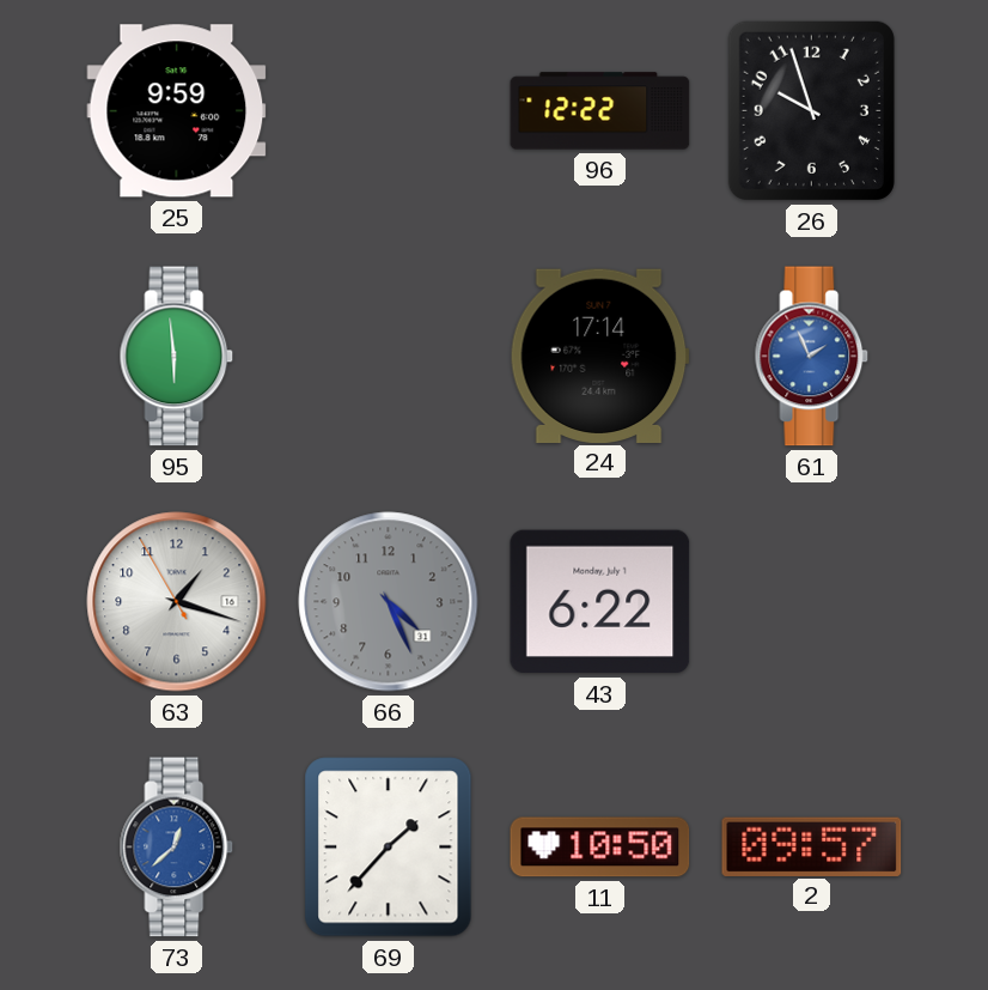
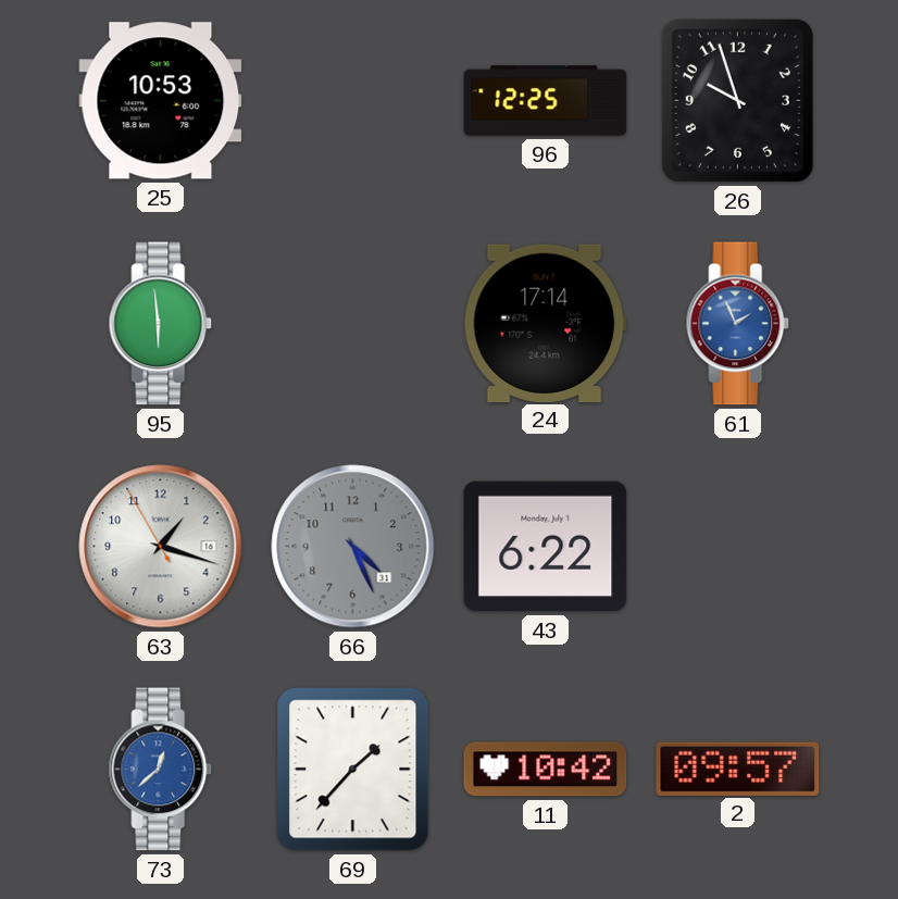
25: 9:59 -> 10:53 (161, 101)
96: 12:22 -> 12:25 (546, 101)
11: 10:50 -> 10:42 (546, 770)
